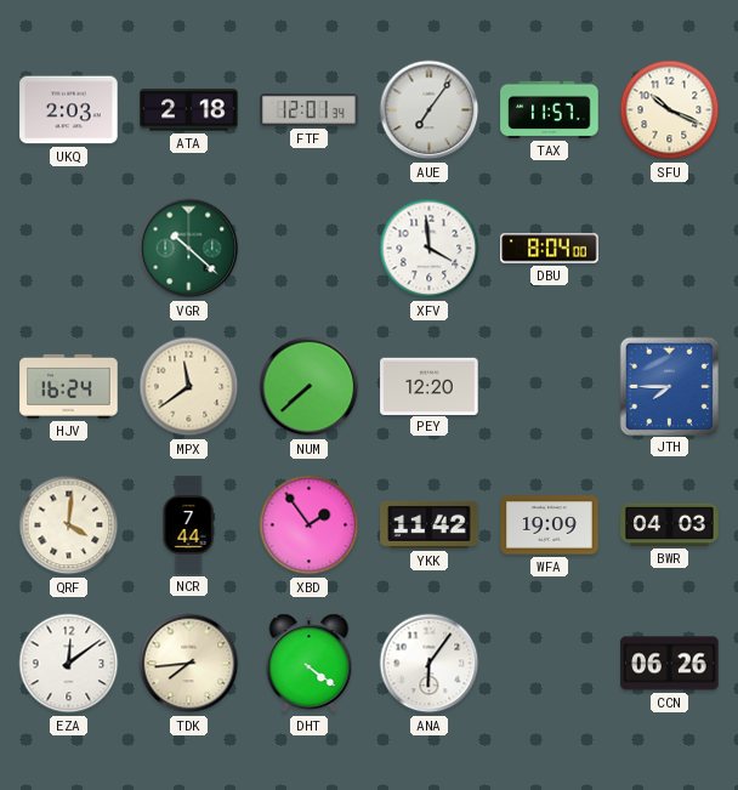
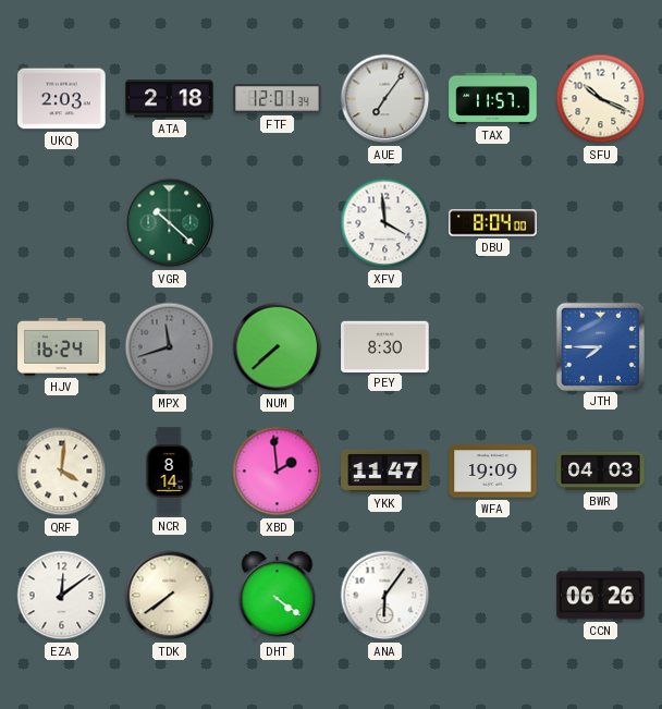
MPX: 11:39 -> 11:42 (170, 347)
MPX dial: cream -> grey (170, 347)
PEY: 12:20 -> 8:30 (385, 346)
NCR: 7:44 -> 8:14 (169, 472)
XBD: 1:54 -> 1:59 (278, 472)
YKK: 11:42 -> 11:47 (385, 470)
TDK: 7:44 -> 7:39 (170, 596)
